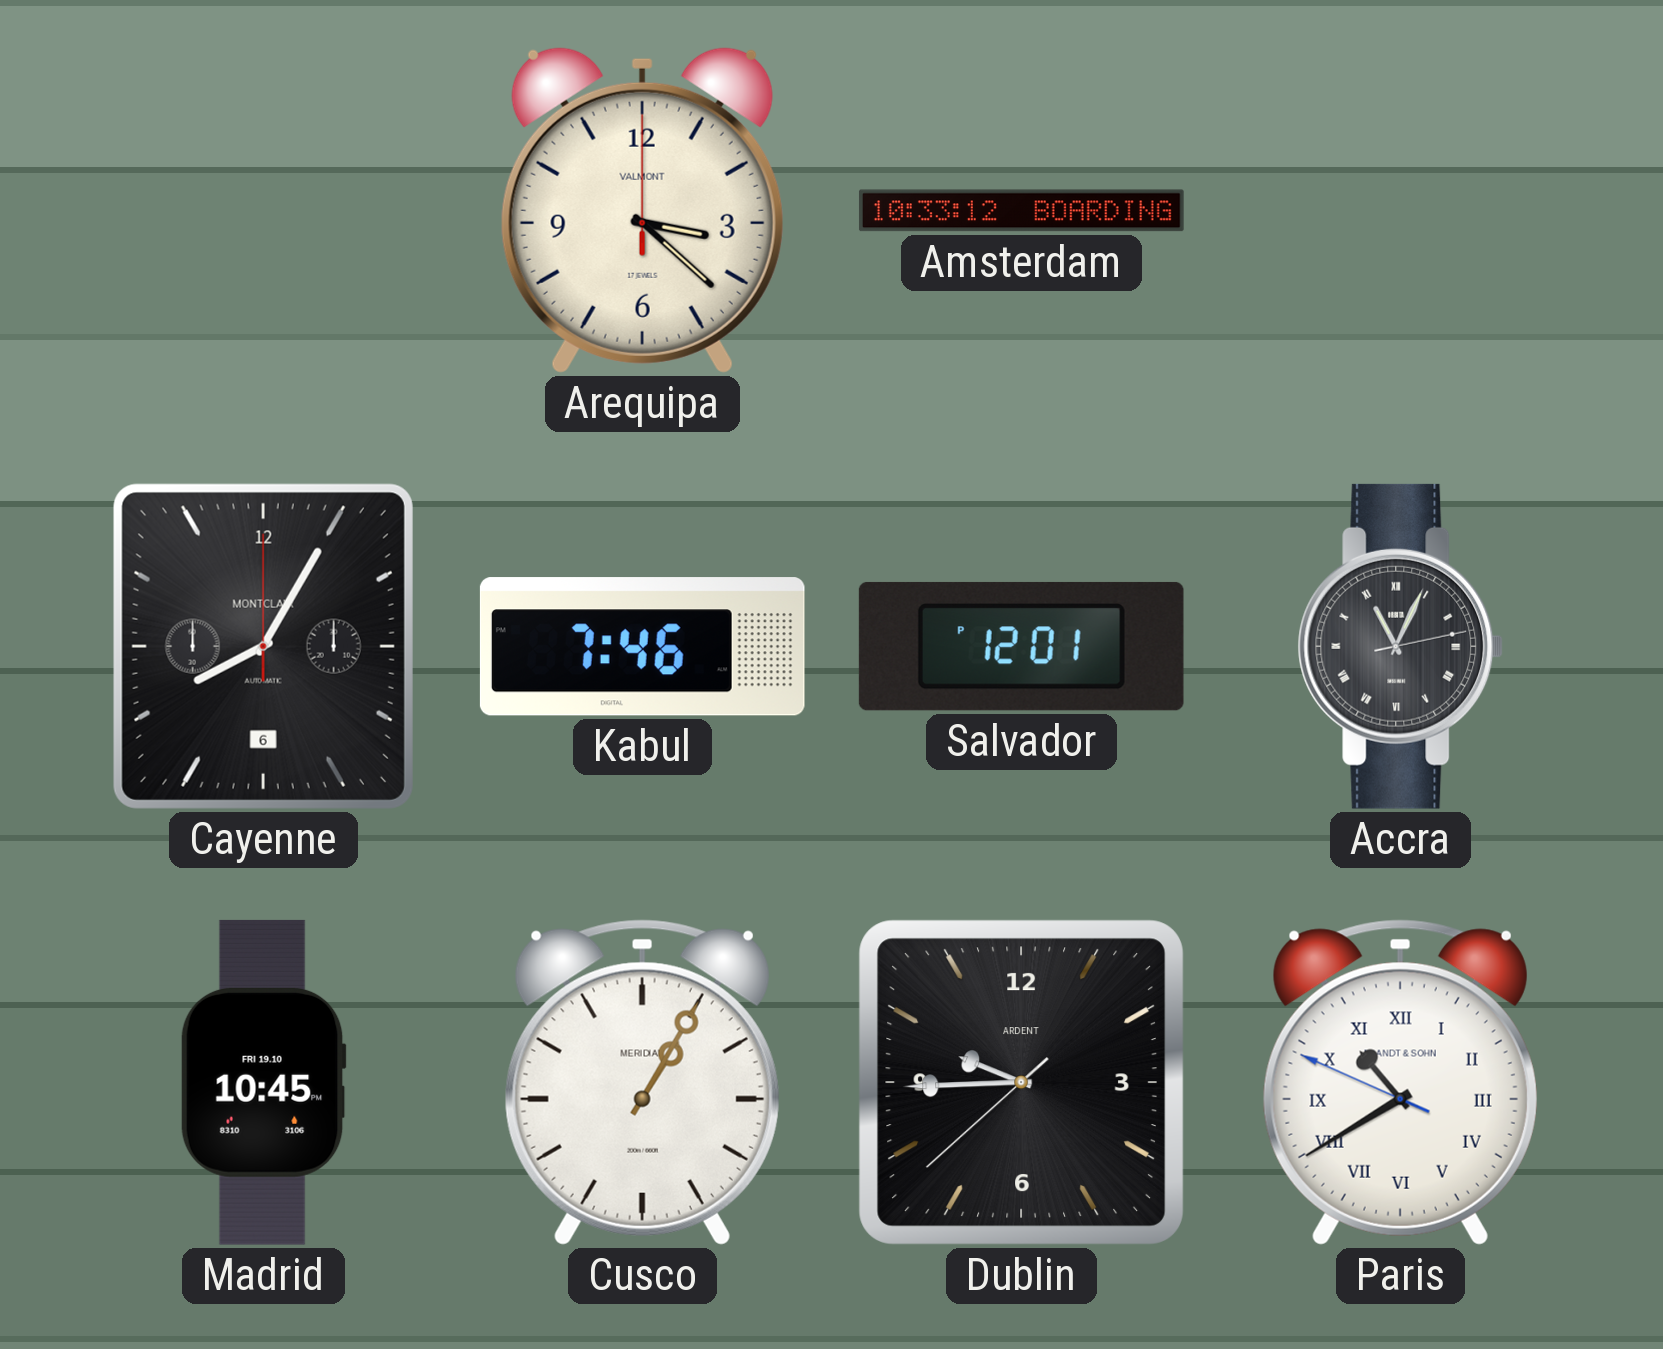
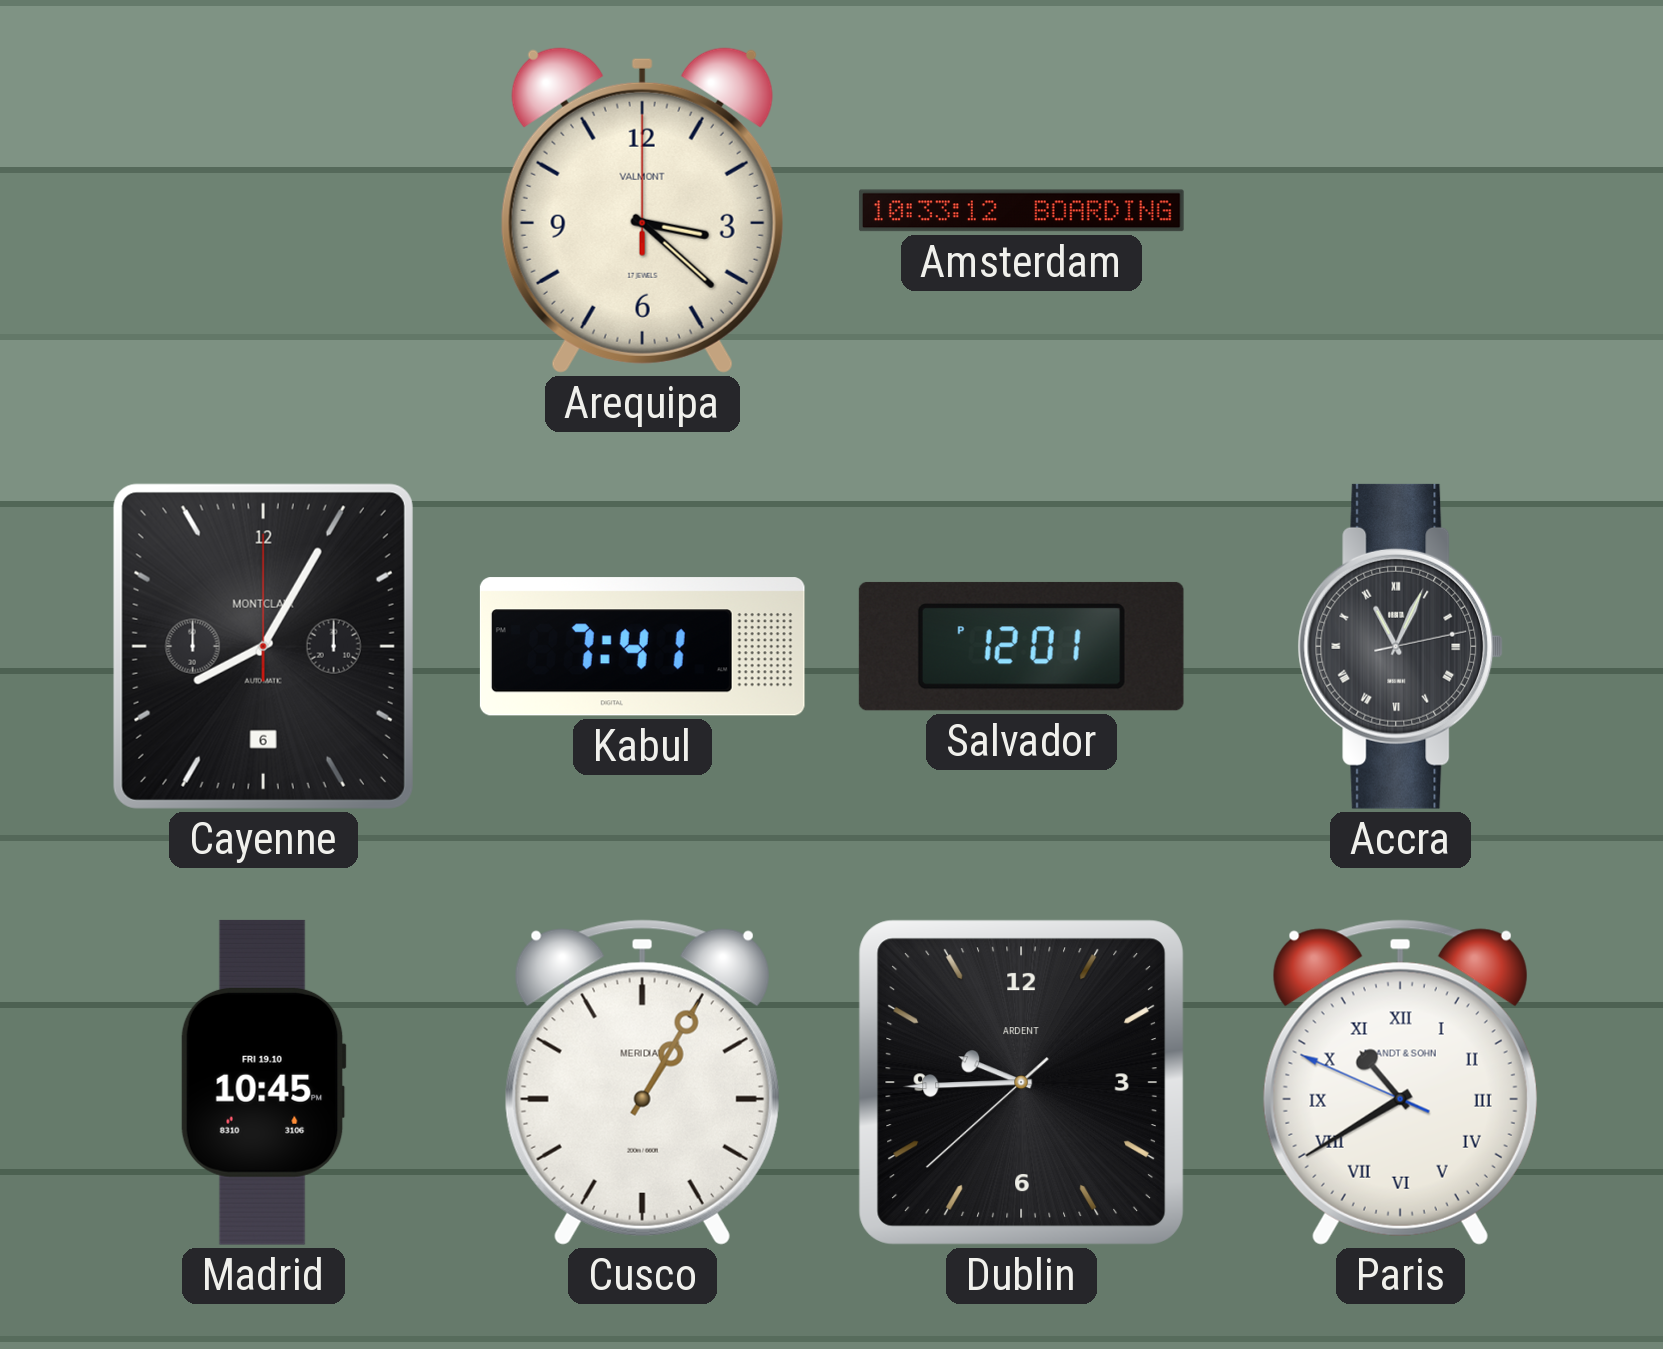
Kabul: 7:46 -> 7:41 (642, 647)
